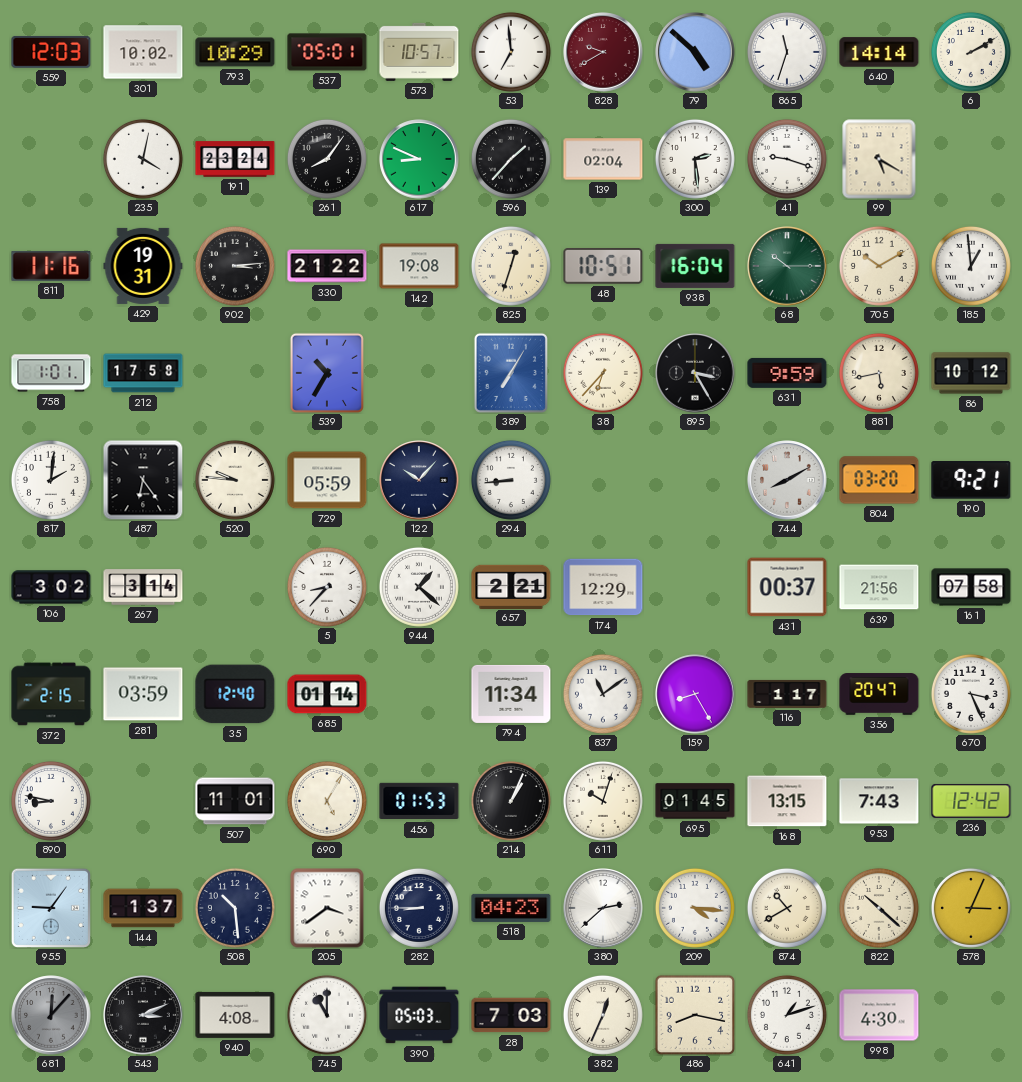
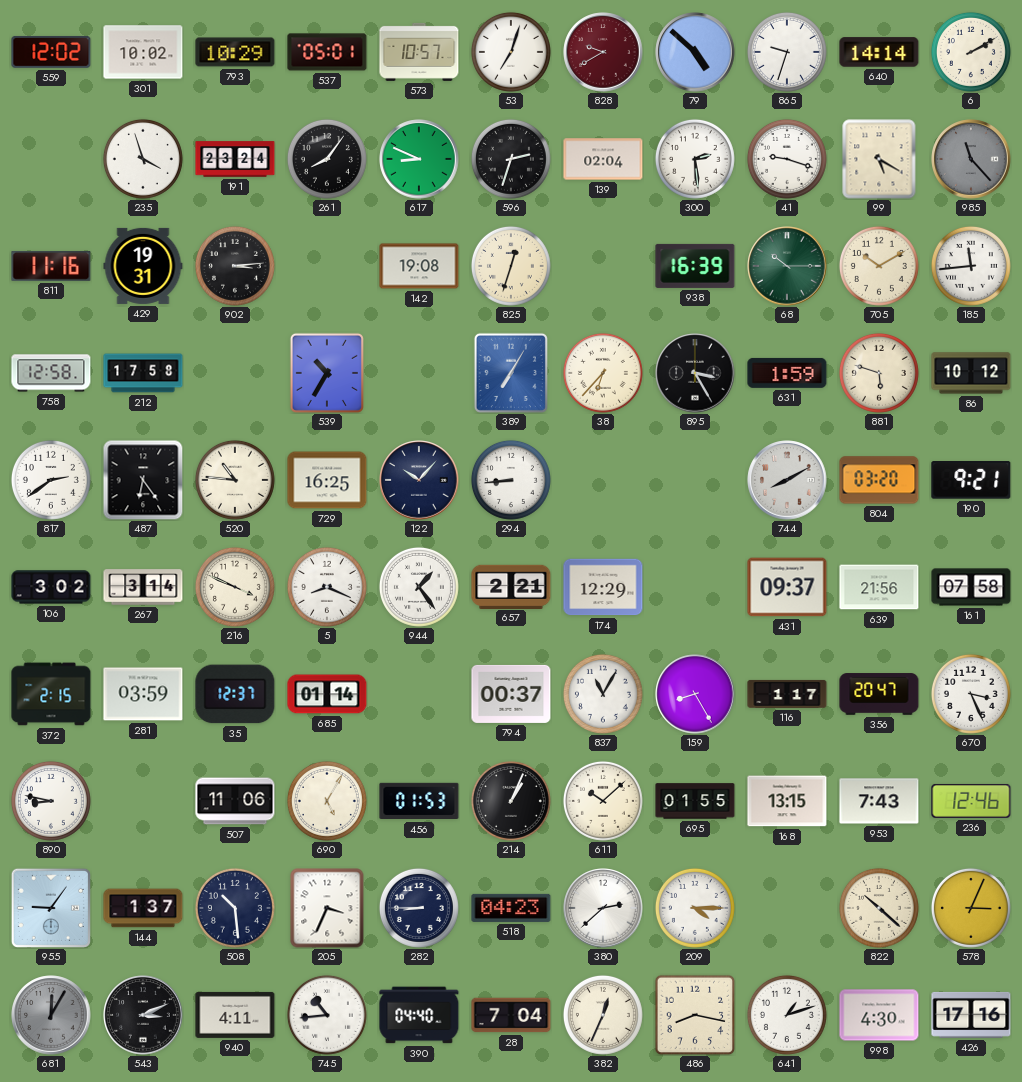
559: 12:03 -> 12:02 (51, 52)
53: 6:59 -> 7:03 (511, 52)
865: 11:33 -> 9:33 (787, 52)
235: 4:02 -> 3:57 (143, 159)
596: 1:37 -> 2:33 (511, 159)
985: none -> 11:23 (971, 159)
330: 21:22 -> none (327, 266)
48: 10:51 -> none (603, 267)
938: 16:04 -> 16:39 (695, 266)
185: 12:59 -> 11:44 (971, 266)
758: 1:01 -> 12:58 (51, 373)
631: 9:59 -> 1:59 (787, 373)
881: 5:43 -> 5:48 (879, 373)
817: 2:01 -> 2:39 (51, 480)
520: 9:46 -> 10:46 (235, 480)
729: 05:59 -> 16:25 (327, 480)
216: none -> 3:49 (235, 587)
5: 8:37 -> 8:19 (327, 587)
944: 1:22 -> 1:24 (419, 587)
431: 00:37 -> 09:37 (787, 587)
35: 12:40 -> 12:37 (235, 694)
794: 11:34 -> 00:37 (511, 694)
837: 11:09 -> 11:05 (603, 694)
507: 11:01 -> 11:06 (235, 801)
611: 10:03 -> 10:08 (603, 801)
695: 01:45 -> 01:55 (695, 801)
236: 12:42 -> 12:46 (971, 801)
205: 3:39 -> 3:34 (327, 908)
209: 4:16 -> 4:15 (695, 908)
874: 10:40 -> none (787, 908)
681: 12:07 -> 12:05 (51, 1015)
940: 4:08 -> 4:11 (235, 1015)
745: 11:00 -> 10:44 (327, 1015)
390: 05:03 -> 04:40 (419, 1015)
28: 7:03 -> 7:04 (511, 1015)
426: none -> 17:16 (971, 1015)
